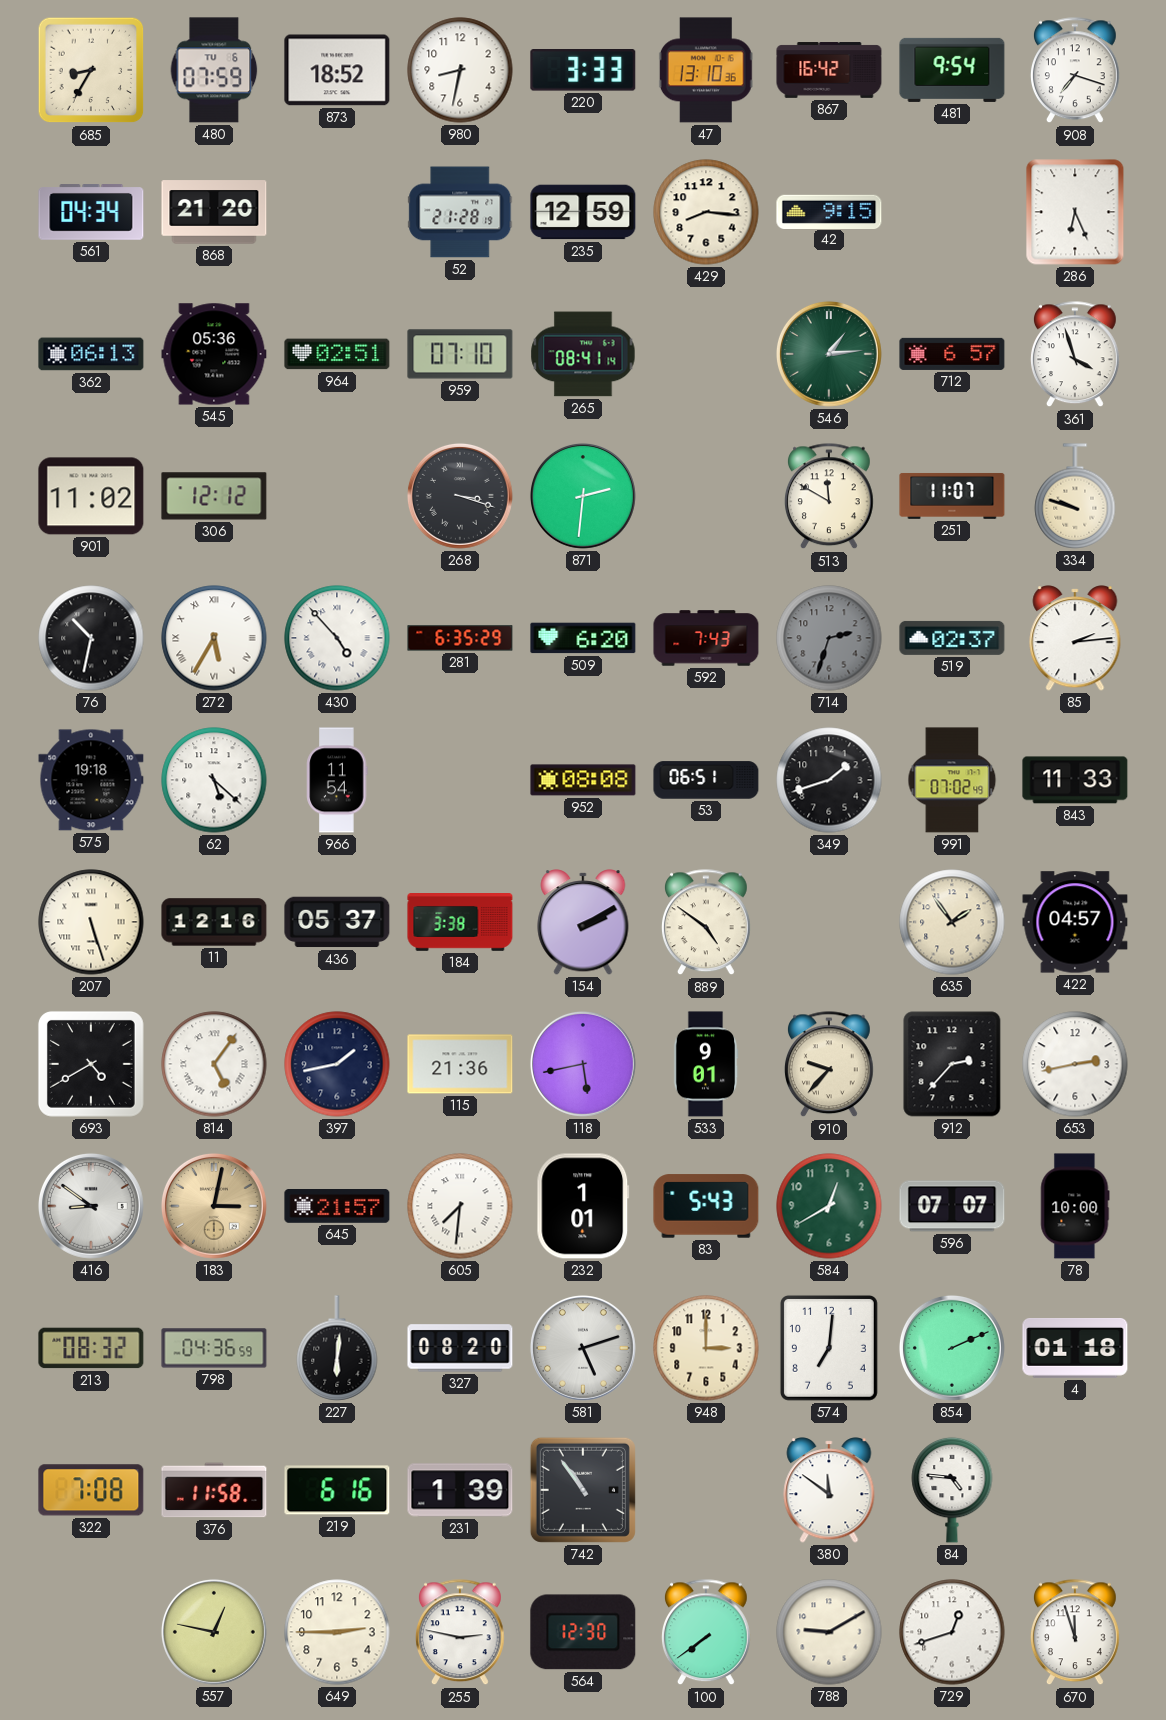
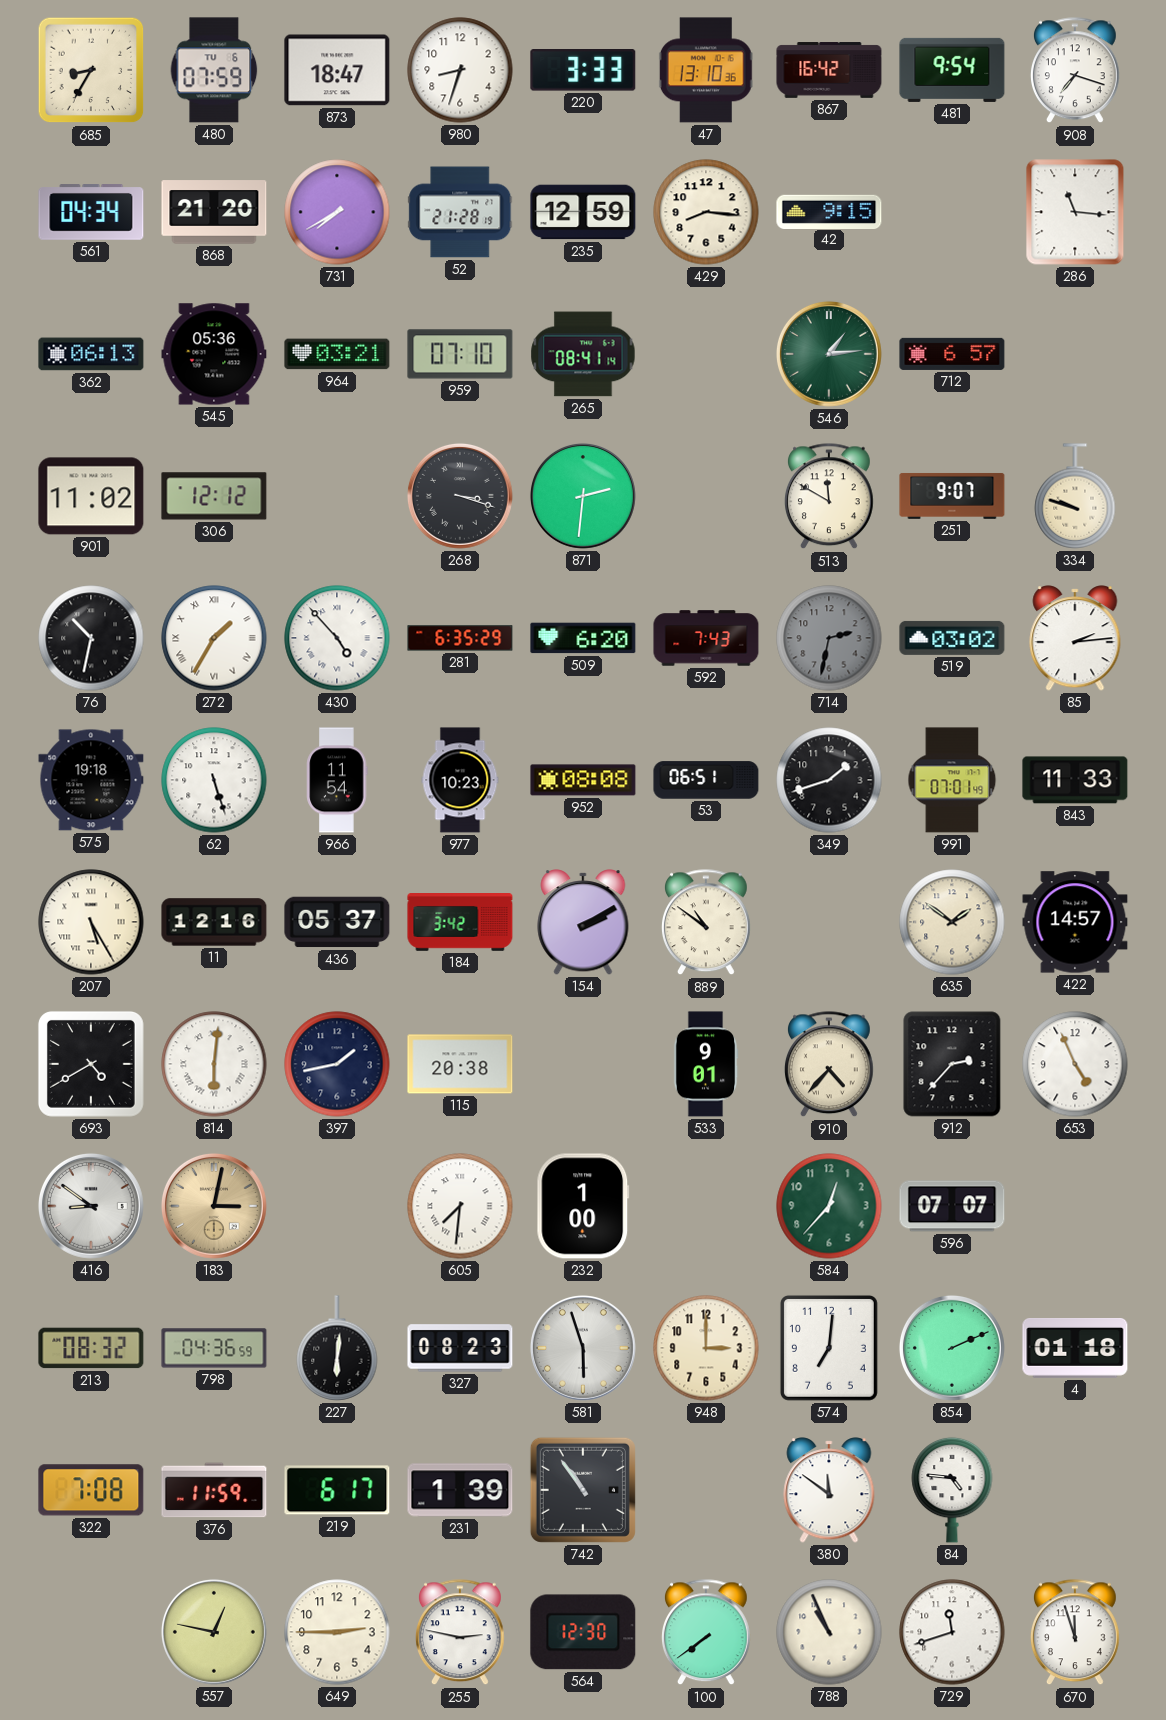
873: 18:52 -> 18:47 (337, 70)
980: 8:32 -> 8:33 (460, 70)
731: none -> 7:40 (337, 212)
286: 6:26 -> 11:16 (1075, 212)
964: 02:51 -> 03:21 (337, 354)
361: 3:57 -> none (1075, 355)
251: 11:07 -> 9:07 (952, 496)
272: 5:35 -> 1:35 (214, 638)
714: 2:33 -> 2:32 (829, 638)
519: 02:37 -> 03:02 (952, 638)
62: 5:22 -> 5:27 (214, 780)
977: none -> 10:23 (460, 780)
991: 07:02 -> 07:01 (952, 780)
207: 5:27 -> 5:25 (91, 922)
184: 3:38 -> 3:42 (460, 923)
889: 4:51 -> 10:51 (706, 923)
635: 1:54 -> 1:51 (952, 922)
422: 04:57 -> 14:57 (1075, 922)
814: 5:06 -> 6:01 (214, 1064)
115: 21:36 -> 20:38 (460, 1064)
118: 5:43 -> none (583, 1064)
910: 9:37 -> 4:37 (829, 1065)
653: 2:43 -> 4:56 (1075, 1064)
645: 21:57 -> none (337, 1207)
232: 1:01 -> 1:00 (583, 1206)
83: 5:43 -> none (706, 1206)
584: 12:40 -> 12:37 (829, 1206)
78: 10:00 -> none (1075, 1206)
327: 08:20 -> 08:23 (460, 1348)
581: 5:12 -> 5:57 (583, 1348)
376: 11:58 -> 11:59 (214, 1490)
219: 6:16 -> 6:17 (337, 1490)
788: 9:10 -> 10:56 (829, 1632)
729: 12:42 -> 11:42 (952, 1632)
